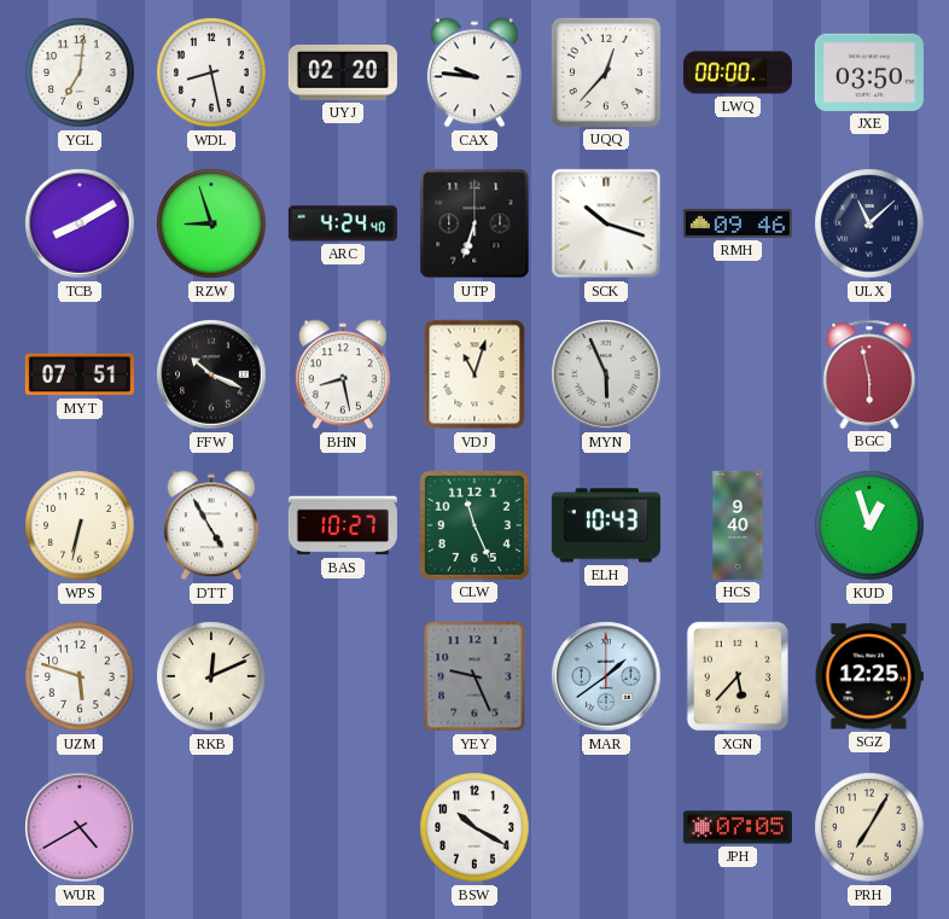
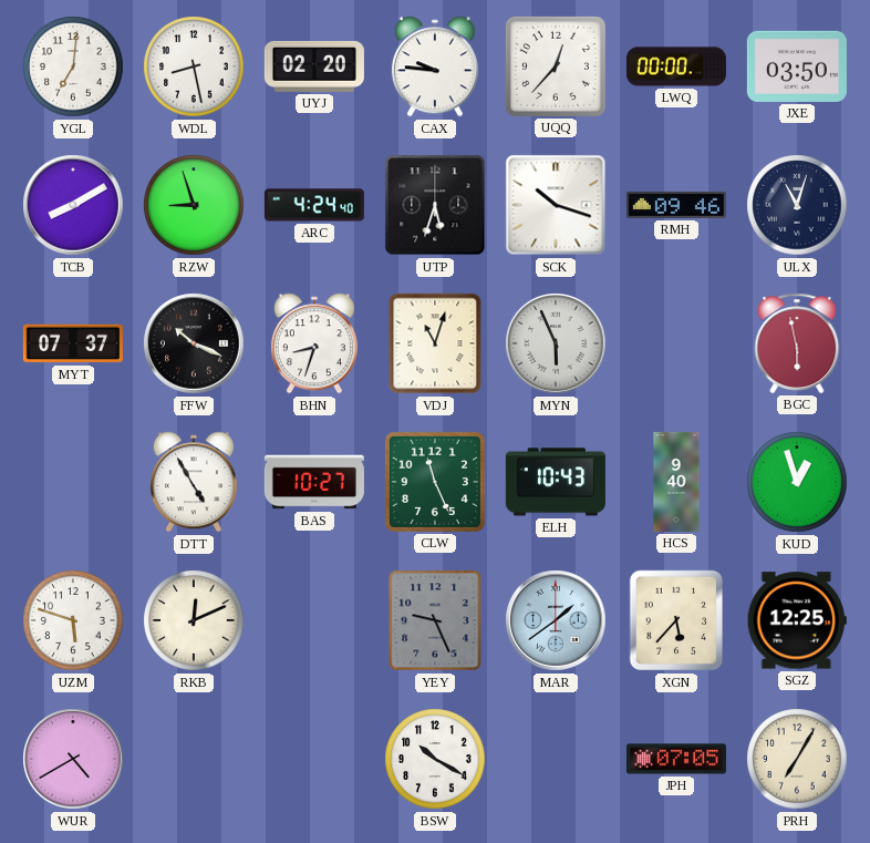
UTP: 6:33 -> 5:33 (435, 205)
ULX: 11:08 -> 11:03 (797, 205)
MYT: 07:51 -> 07:37 (73, 343)
BHN: 8:28 -> 8:33 (314, 343)
WPS: 6:32 -> none (80, 525)
